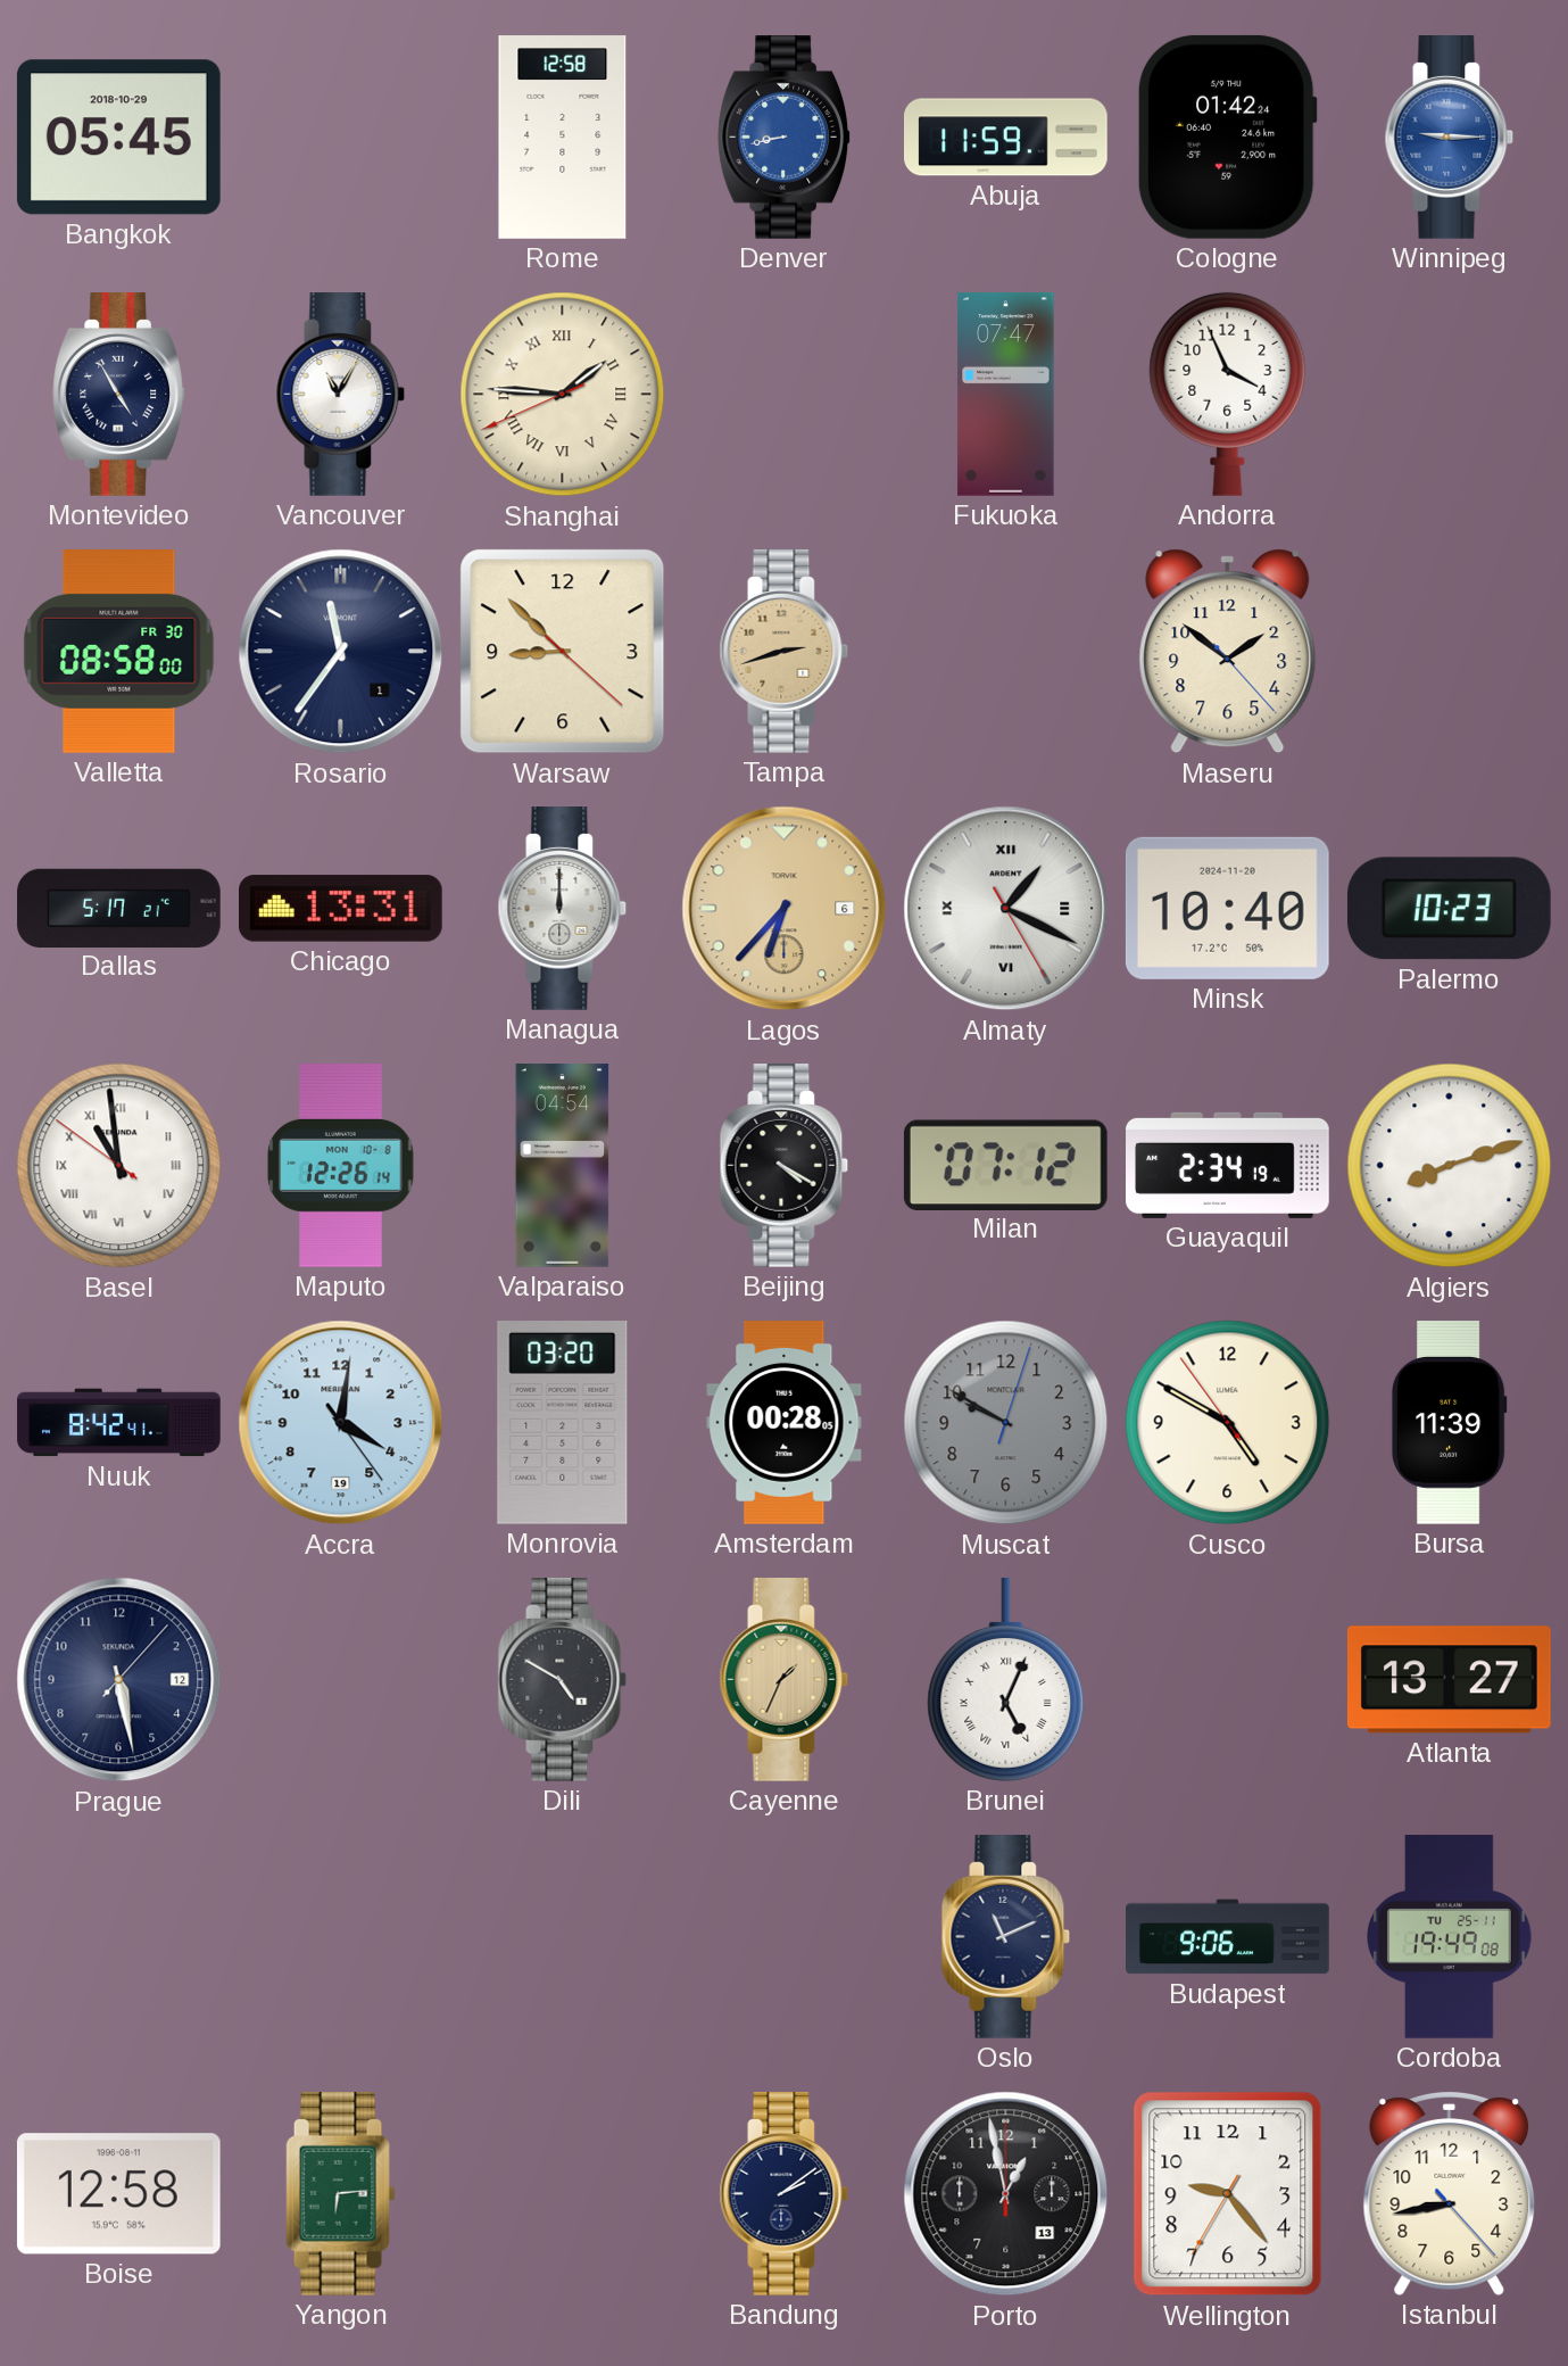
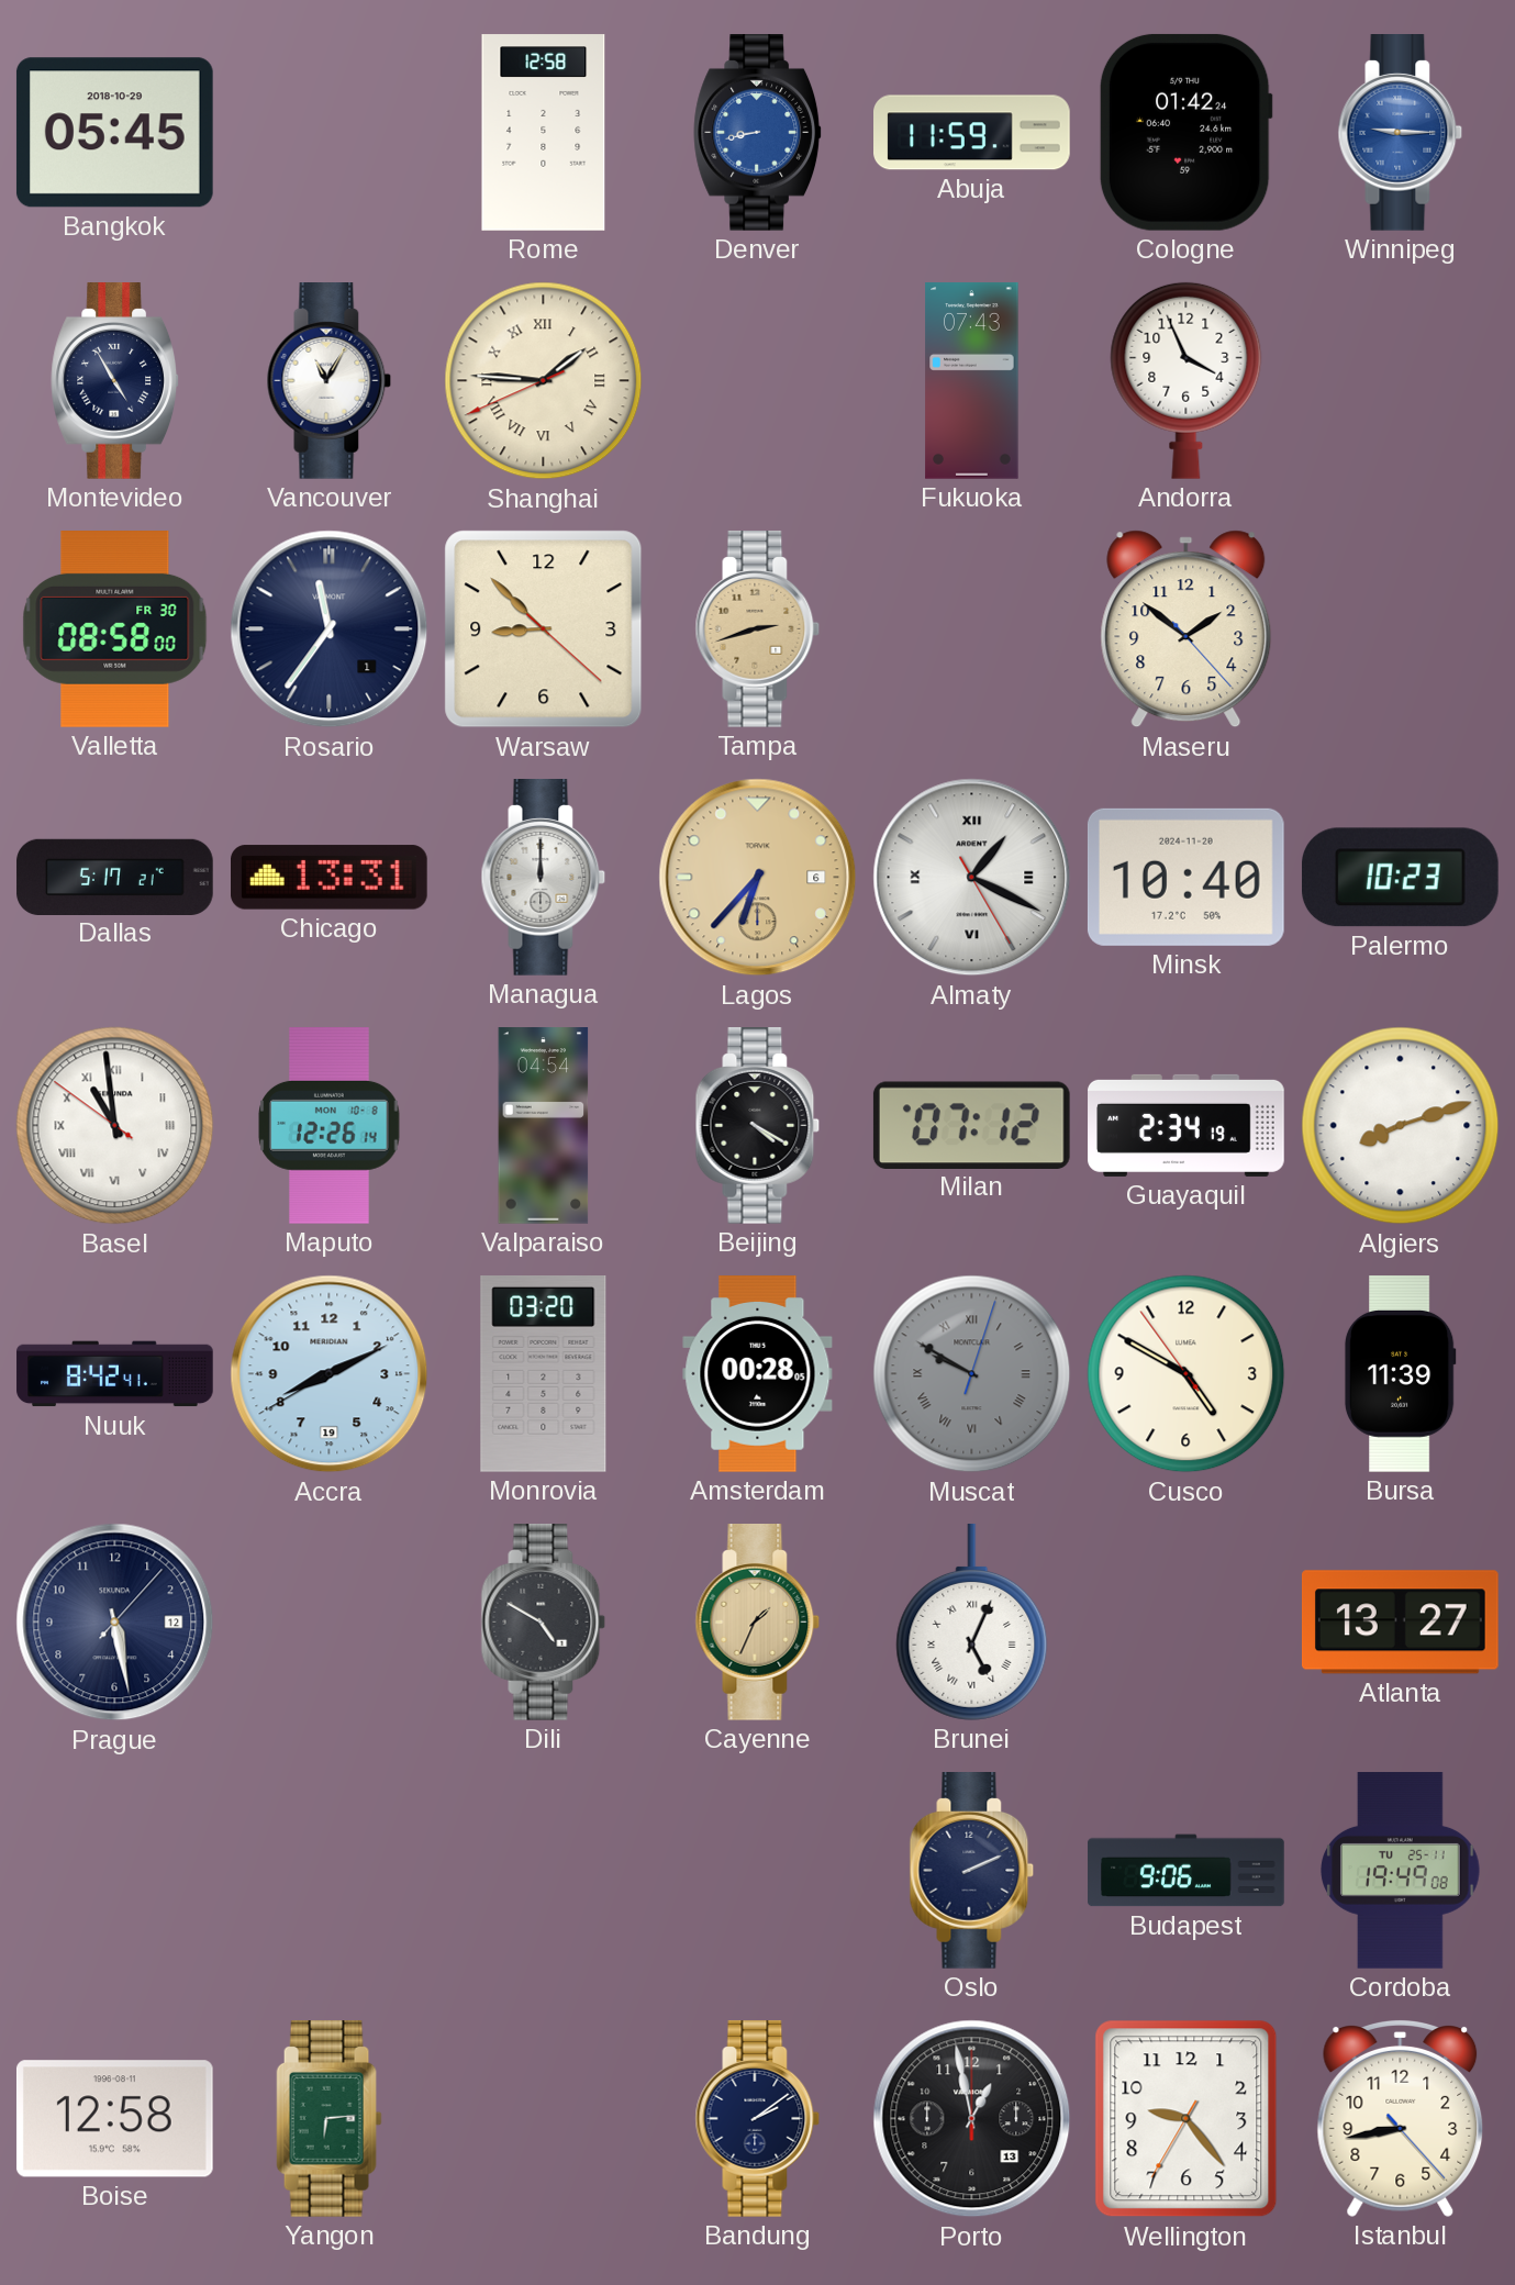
Fukuoka: 07:47 -> 07:43 (972, 381)
Accra: 4:01 -> 8:10 (330, 1374)
Muscat numerals: Arabic -> Roman (972, 1374)
Oslo: 11:11 -> 2:11 (972, 1871)
